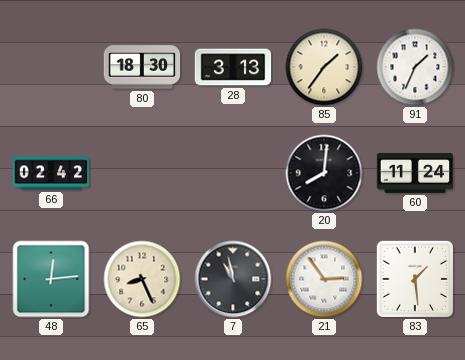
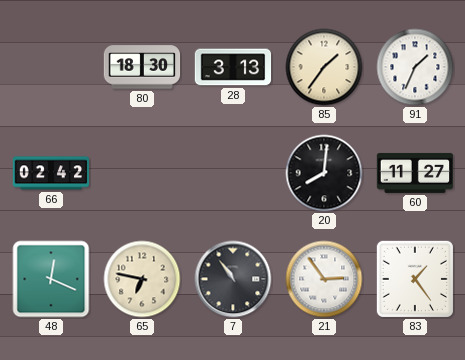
60: 11:24 -> 11:27 (415, 173)
48: 12:14 -> 12:19 (51, 279)
65: 8:26 -> 6:47 (142, 279)
7: 10:58 -> 10:54 (233, 279)
83: 1:29 -> 1:24 (415, 279)
